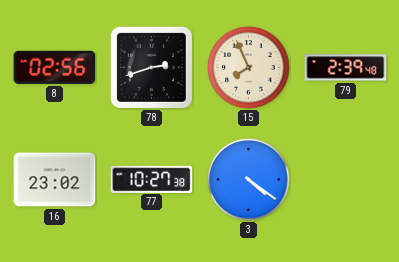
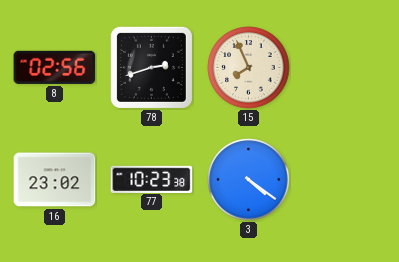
79: 2:39 -> none (346, 68)
77: 10:27 -> 10:23 (152, 179)
